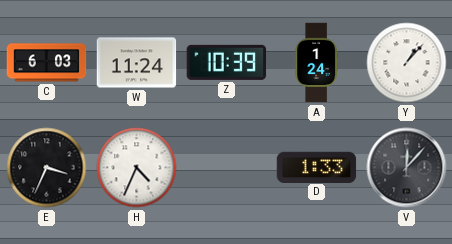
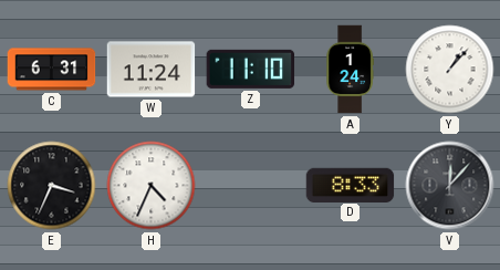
C: 6:03 -> 6:31 (52, 70)
Z: 10:39 -> 11:10 (251, 69)
D: 1:33 -> 8:33 (351, 185)
